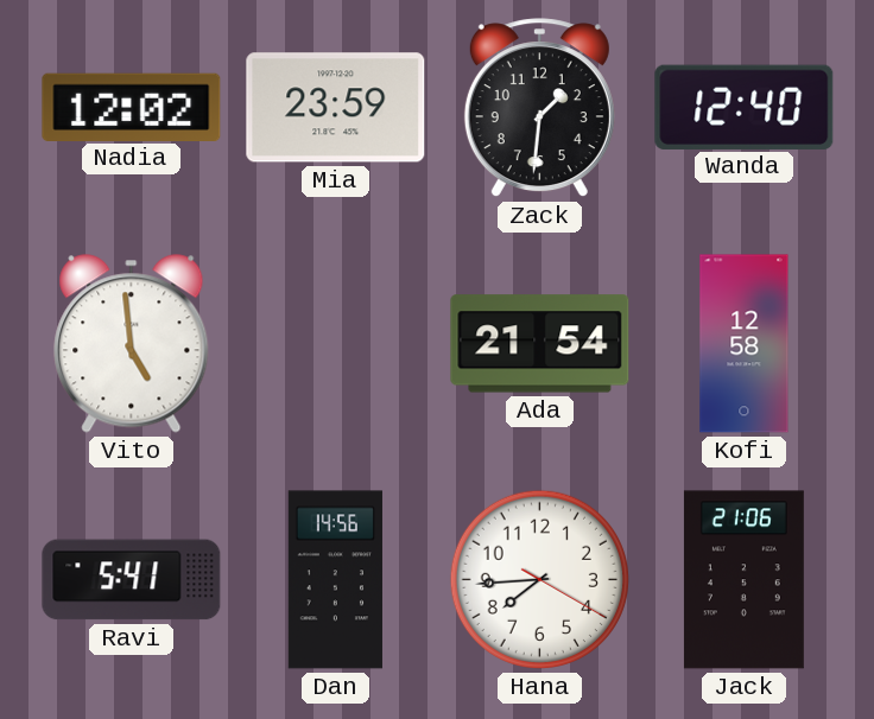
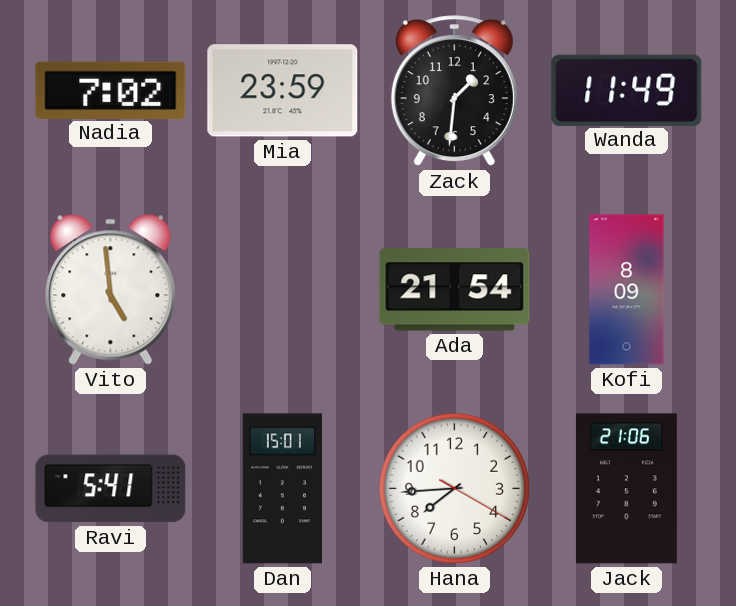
Nadia: 12:02 -> 7:02 (111, 90)
Wanda: 12:40 -> 11:49 (627, 90)
Kofi: 12:58 -> 8:09 (627, 290)
Dan: 14:56 -> 15:01 (282, 489)
